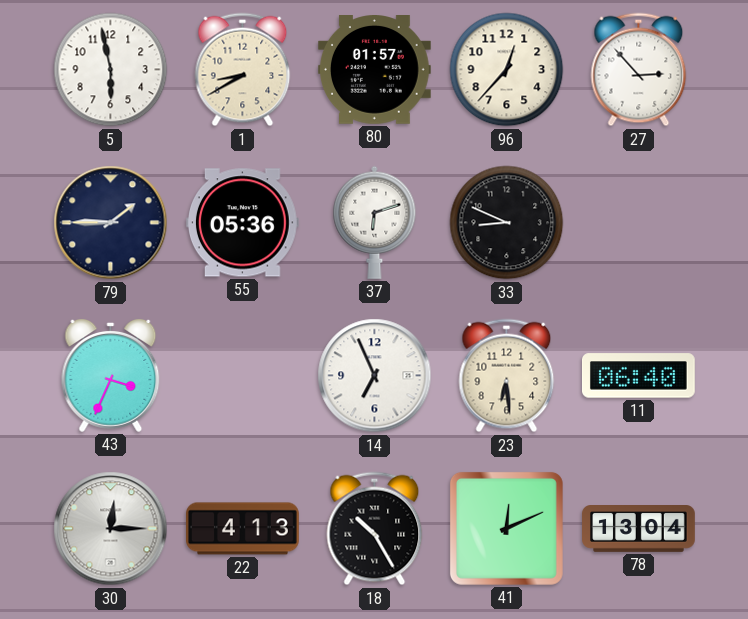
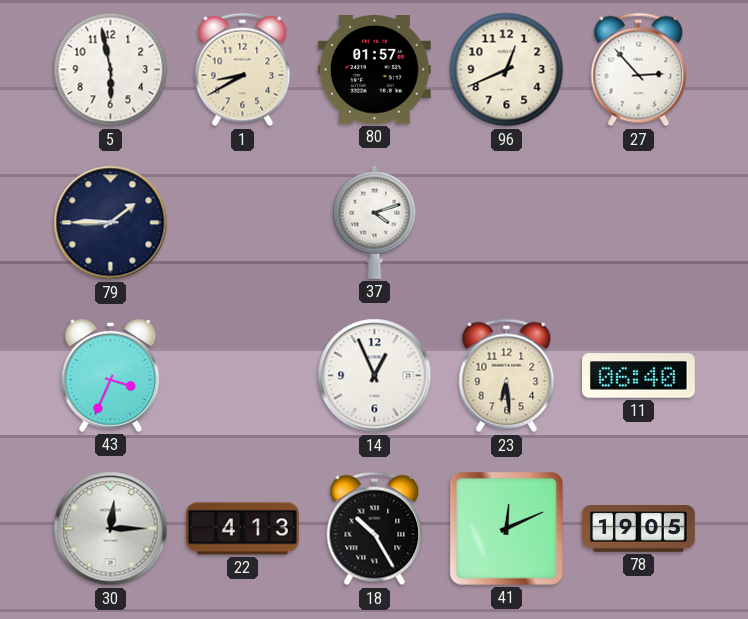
96: 12:37 -> 12:41 (507, 70)
55: 05:36 -> none (242, 223)
37: 6:12 -> 4:12 (375, 222)
33: 8:49 -> none (507, 223)
14: 6:56 -> 12:56 (375, 376)
78: 13:04 -> 19:05 (639, 529)
